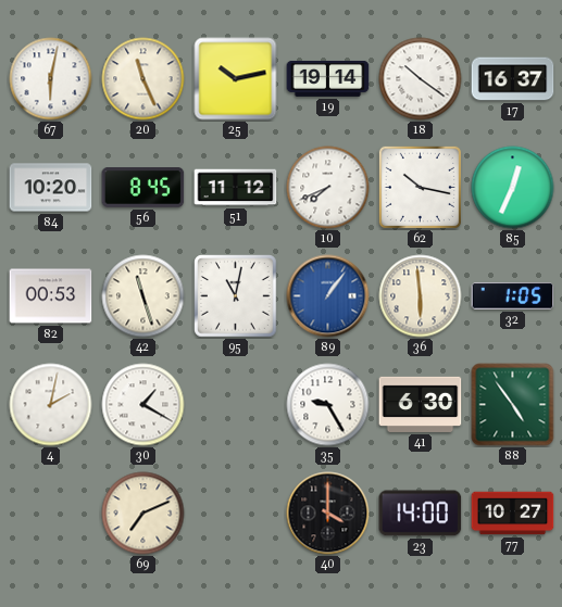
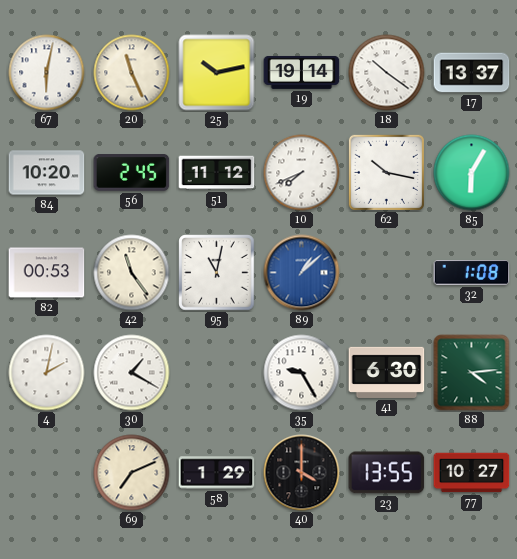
17: 16:37 -> 13:37 (472, 73)
56: 8:45 -> 2:45 (132, 173)
85: 12:34 -> 6:05 (472, 173)
42: 11:27 -> 11:24 (132, 273)
89: 1:06 -> 1:08 (302, 273)
36: 5:59 -> none (421, 296)
32: 1:05 -> 1:08 (472, 273)
88: 4:54 -> 4:14 (472, 373)
58: none -> 1:29 (217, 473)
23: 14:00 -> 13:55 (387, 473)
